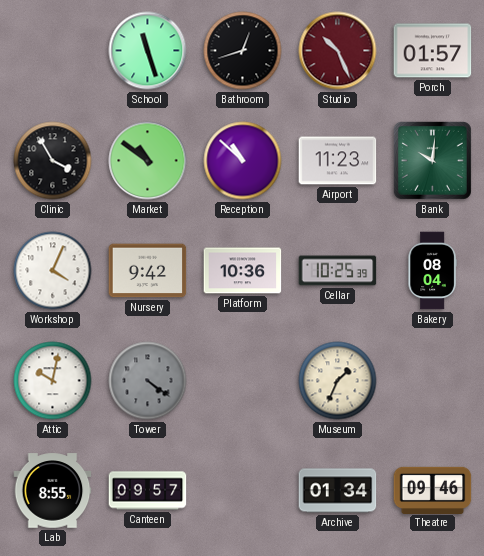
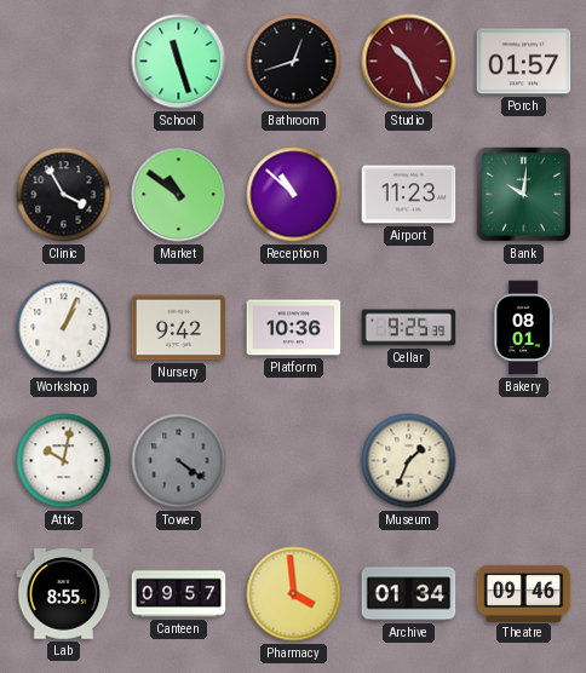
Workshop: 4:04 -> 1:04 (64, 328)
Cellar: 10:25 -> 9:25 (409, 328)
Bakery: 08:04 -> 08:01 (523, 328)
Pharmacy: none -> 3:59 (294, 594)
